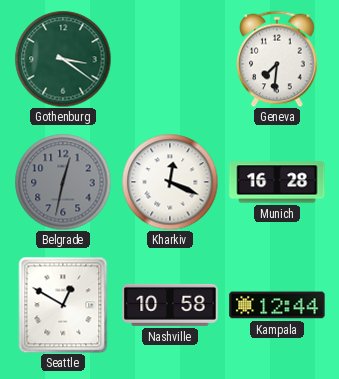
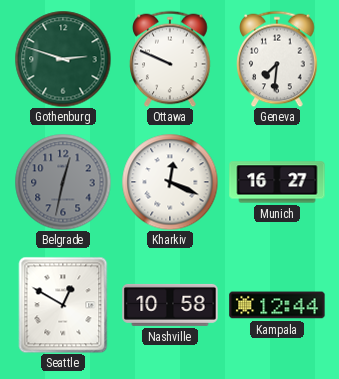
Gothenburg: 3:21 -> 2:48 (63, 59)
Ottawa: none -> 9:49 (170, 59)
Munich: 16:28 -> 16:27 (277, 182)
